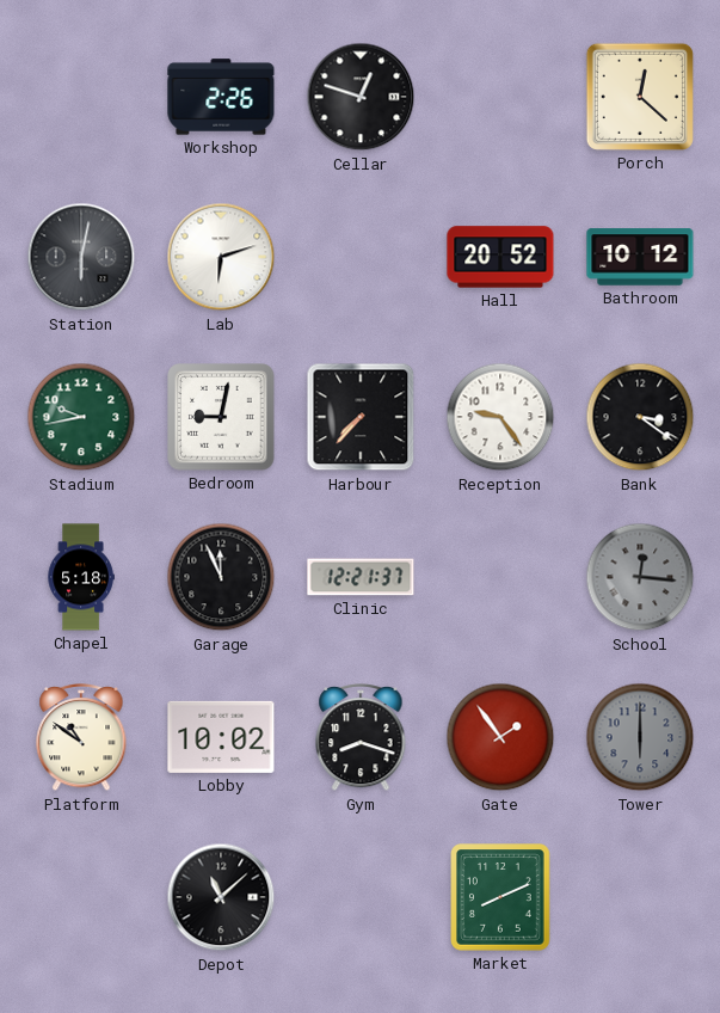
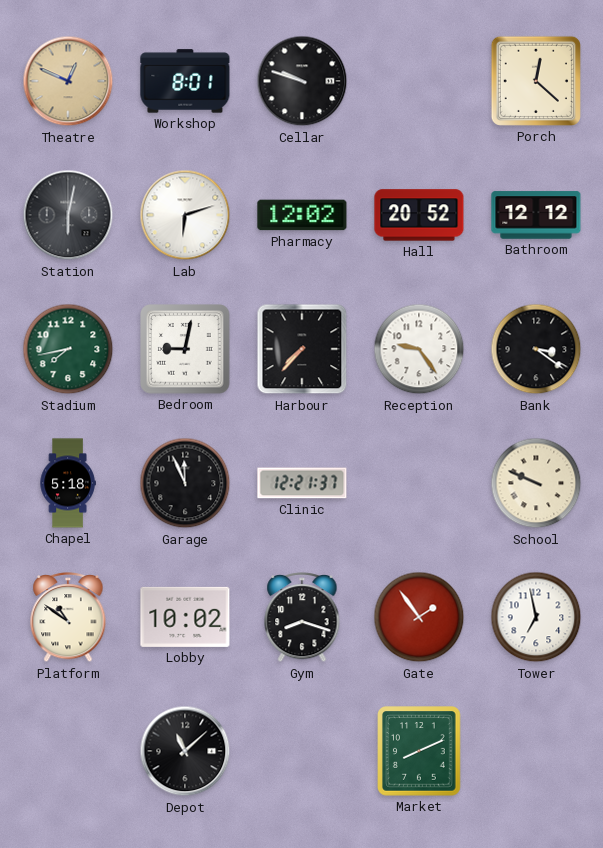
Theatre: none -> 12:49 (68, 81)
Workshop: 2:26 -> 8:01 (185, 81)
Cellar: 12:48 -> 9:48 (302, 81)
Pharmacy: none -> 12:02 (302, 215)
Bathroom: 10:12 -> 12:12 (536, 215)
Stadium: 9:43 -> 7:43 (68, 349)
School: 12:16 -> 9:49 (536, 483)
School dial: grey -> cream (536, 483)
Tower: 6:00 -> 6:58 (536, 617)
Tower dial: grey -> white (536, 617)
